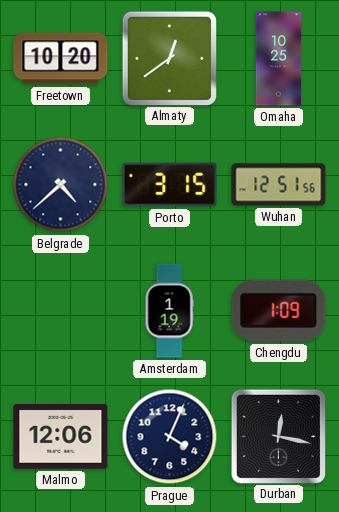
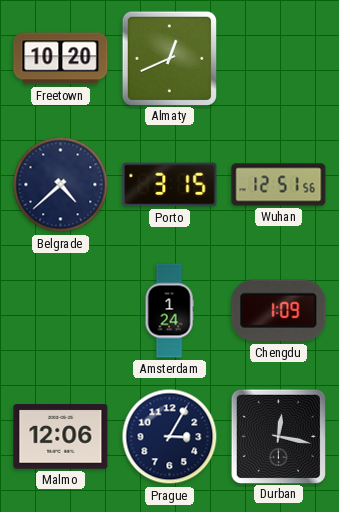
Almaty: 12:39 -> 12:41 (169, 58)
Omaha: 10:25 -> none (279, 59)
Amsterdam: 1:19 -> 1:24 (169, 311)
Prague: 4:04 -> 3:05 (170, 437)
